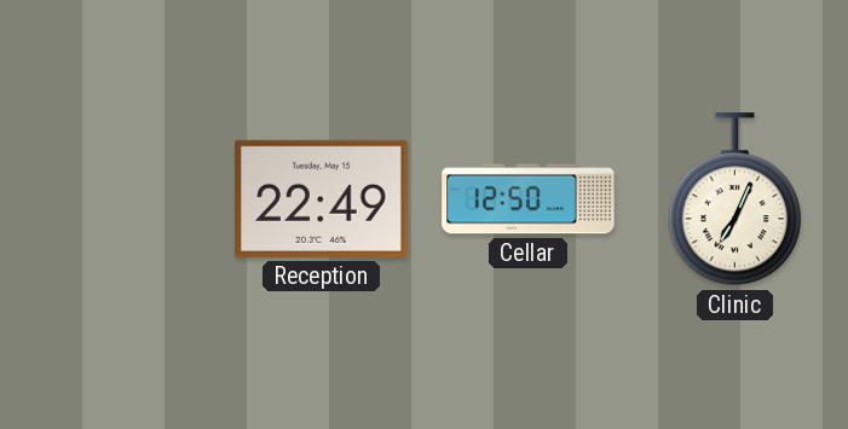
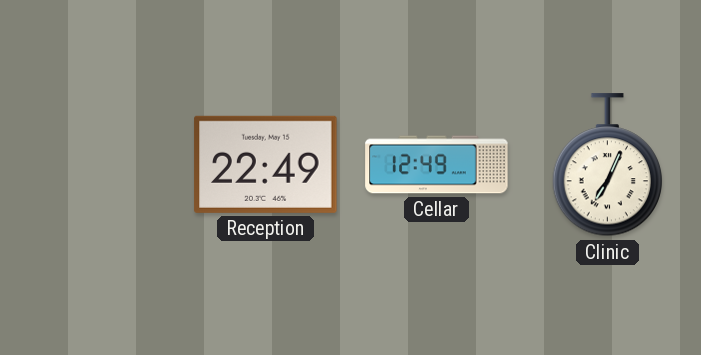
Cellar: 12:50 -> 12:49 (437, 165)
